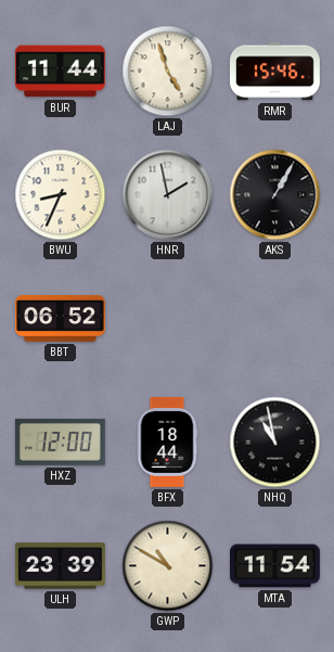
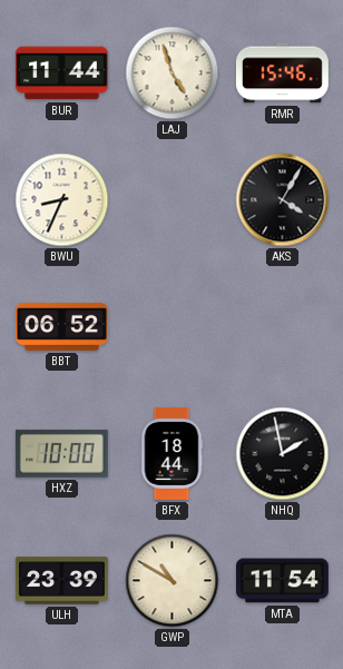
HNR: 1:58 -> none (168, 195)
AKS: 1:05 -> 4:05 (283, 200)
HXZ: 12:00 -> 10:00 (61, 453)
NHQ: 10:58 -> 1:58 (283, 454)
